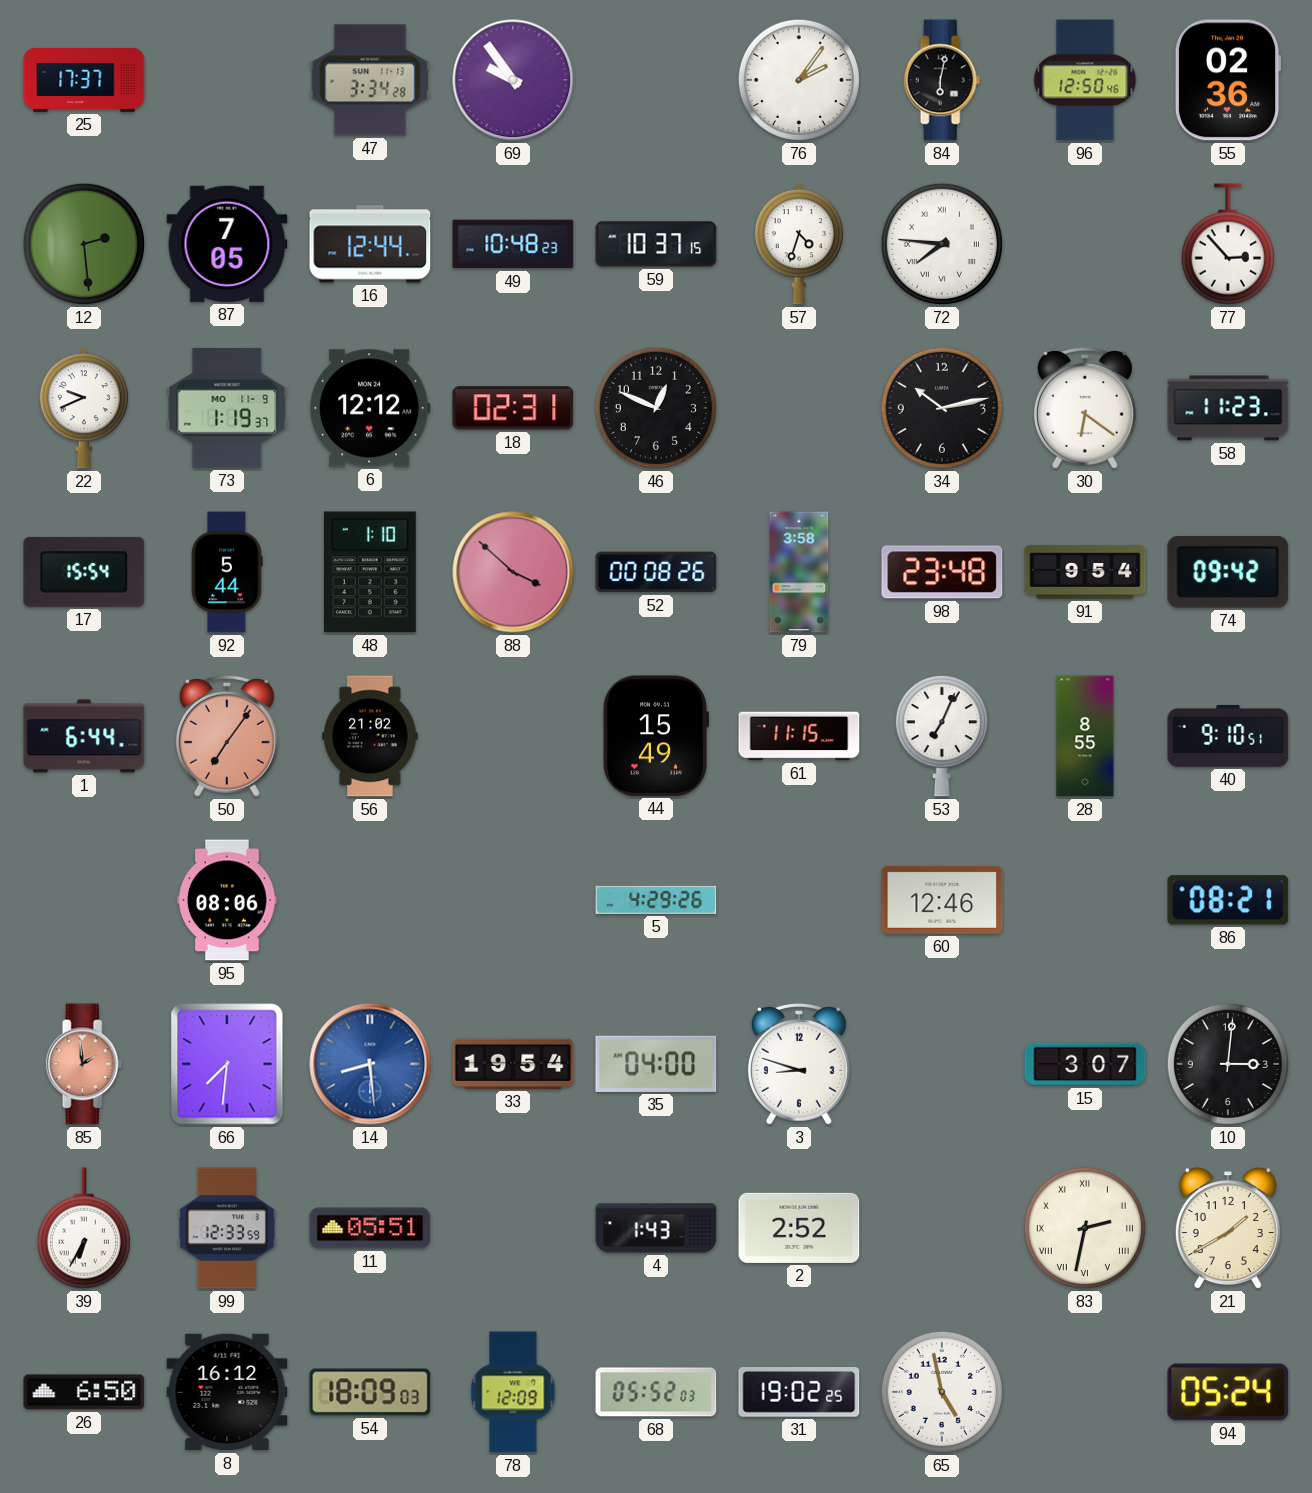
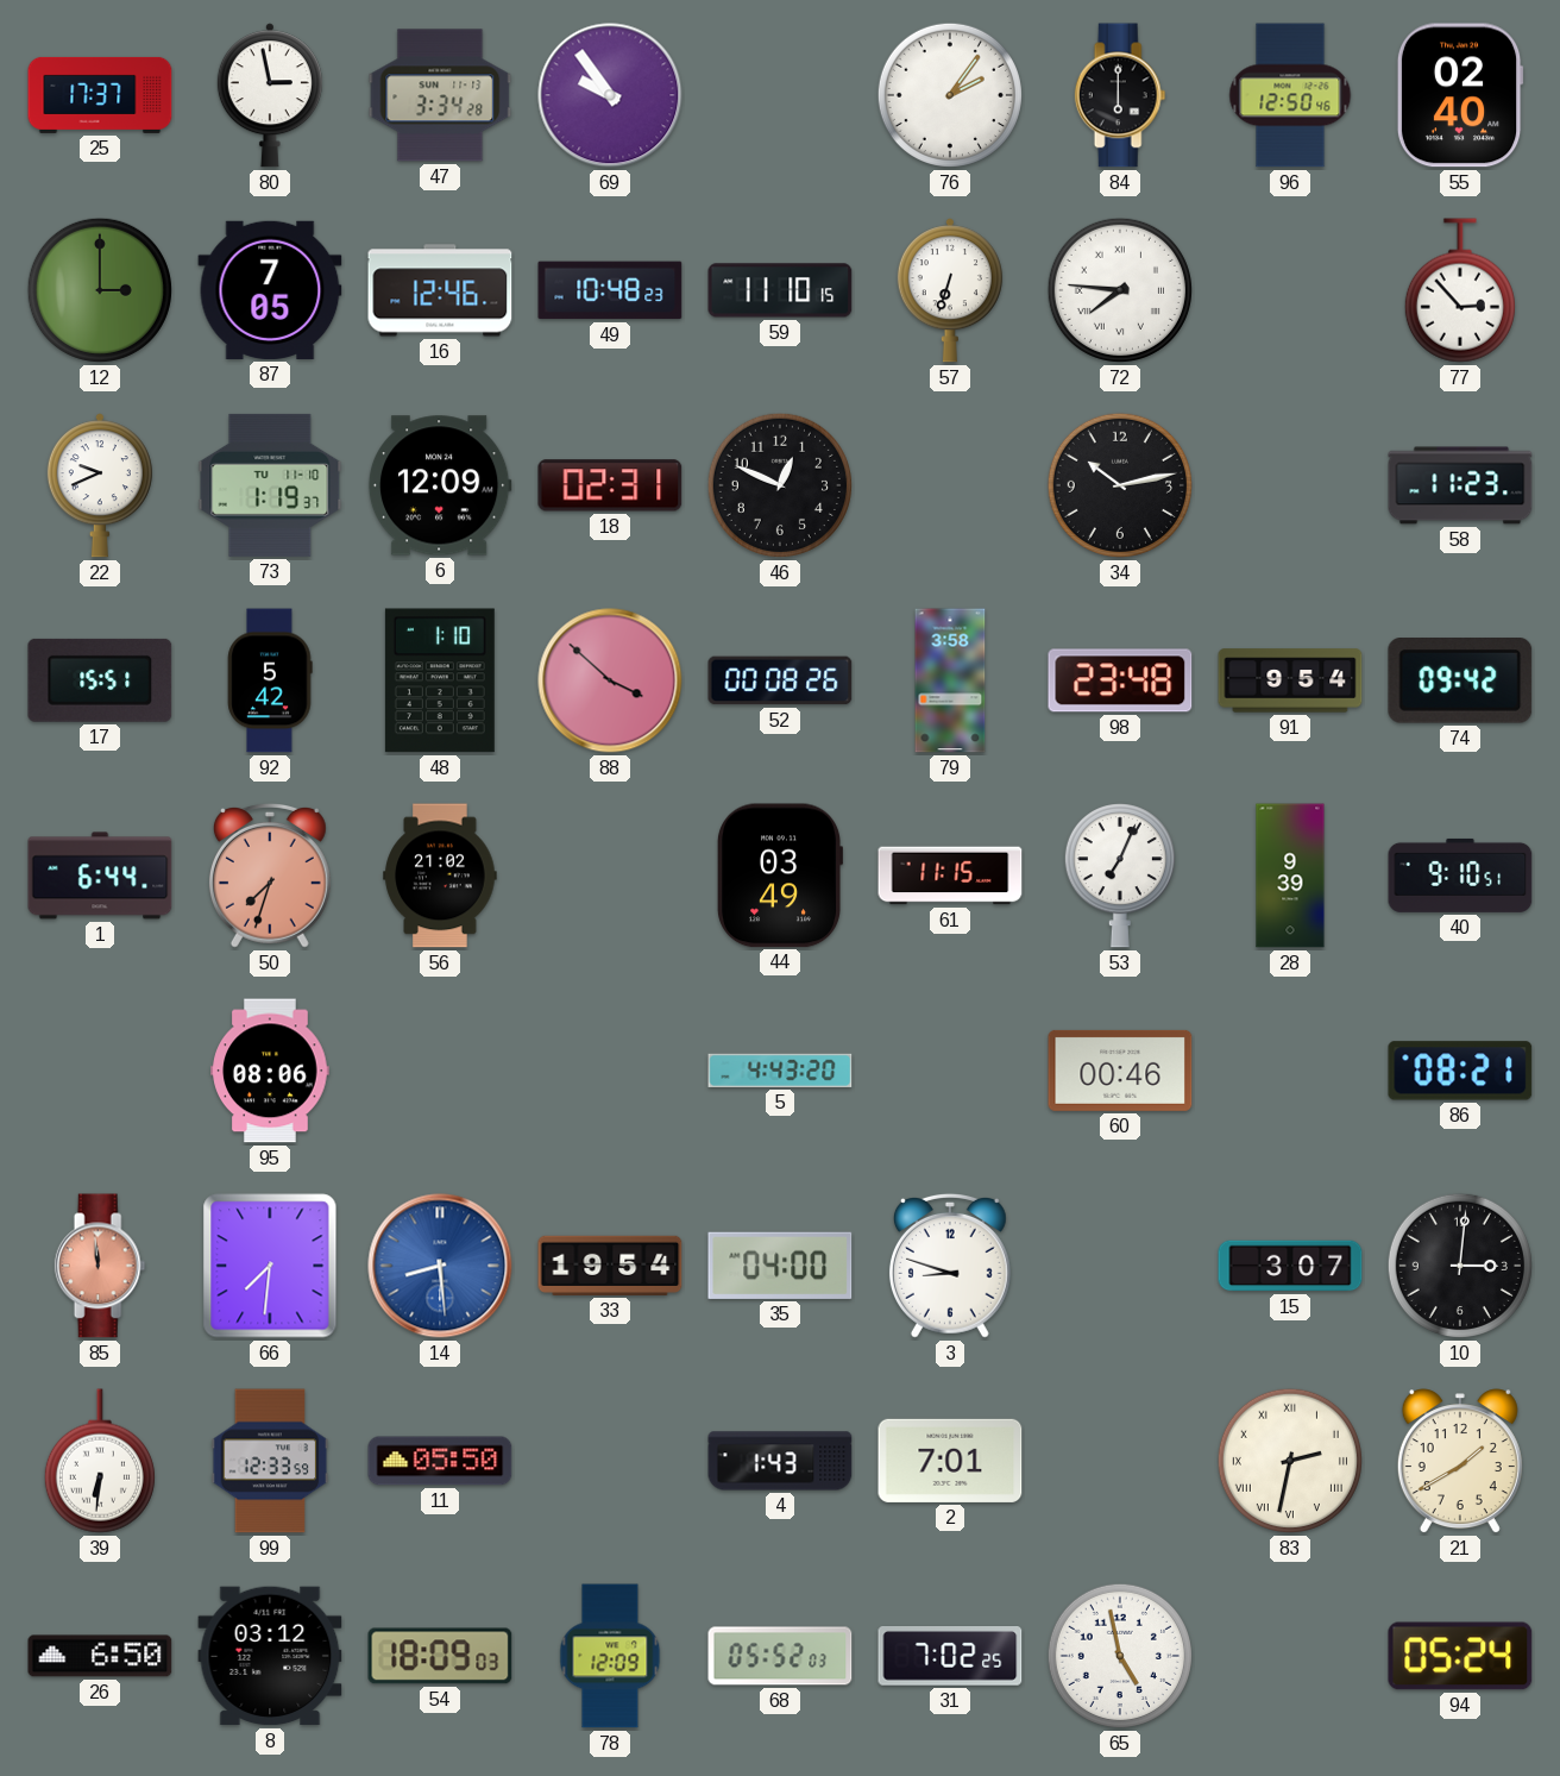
80: none -> 2:58 (270, 95)
84: 6:02 -> 6:00 (1120, 95)
55: 02:36 -> 02:40 (1460, 95)
12: 2:29 -> 3:00 (100, 290)
16: 12:44 -> 12:46 (440, 290)
59: 10:37 -> 11:10 (780, 290)
57: 4:33 -> 6:33 (950, 290)
73 date: MO 11-9 -> TU 11-10 (270, 485)
6: 12:12 -> 12:09 (440, 485)
30: 6:21 -> none (1085, 408)
17: 15:54 -> 15:51 (100, 680)
92: 5:44 -> 5:42 (270, 680)
50: 7:06 -> 7:33 (270, 876)
44: 15:49 -> 03:49 (780, 876)
28: 8:55 -> 9:39 (1290, 876)
5: 4:29 -> 4:43 (780, 1071)
60: 12:46 -> 00:46 (1120, 1071)
85: 1:59 -> 11:59 (100, 1266)
39: 6:35 -> 6:31 (100, 1461)
11: 05:51 -> 05:50 (440, 1461)
2: 2:52 -> 7:01 (950, 1461)
8: 16:12 -> 03:12 (270, 1656)
31: 19:02 -> 7:02 (950, 1657)
